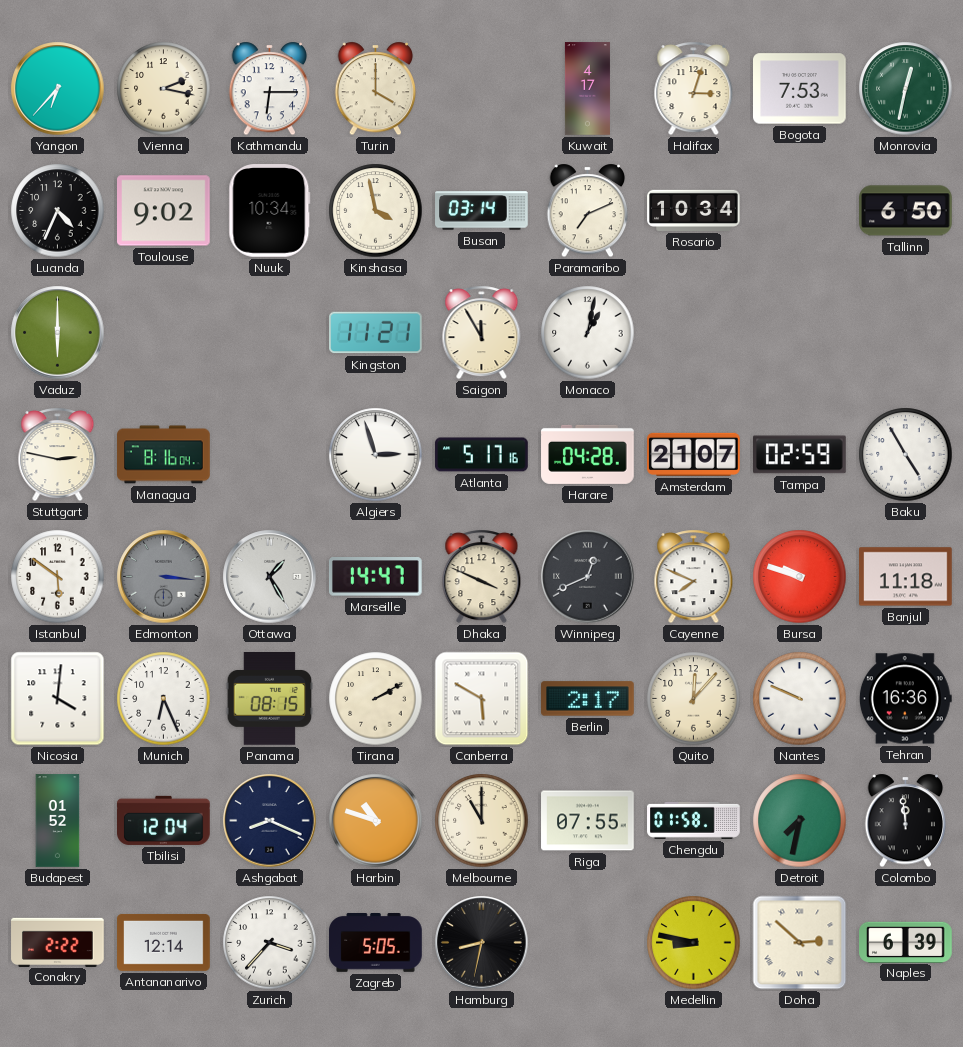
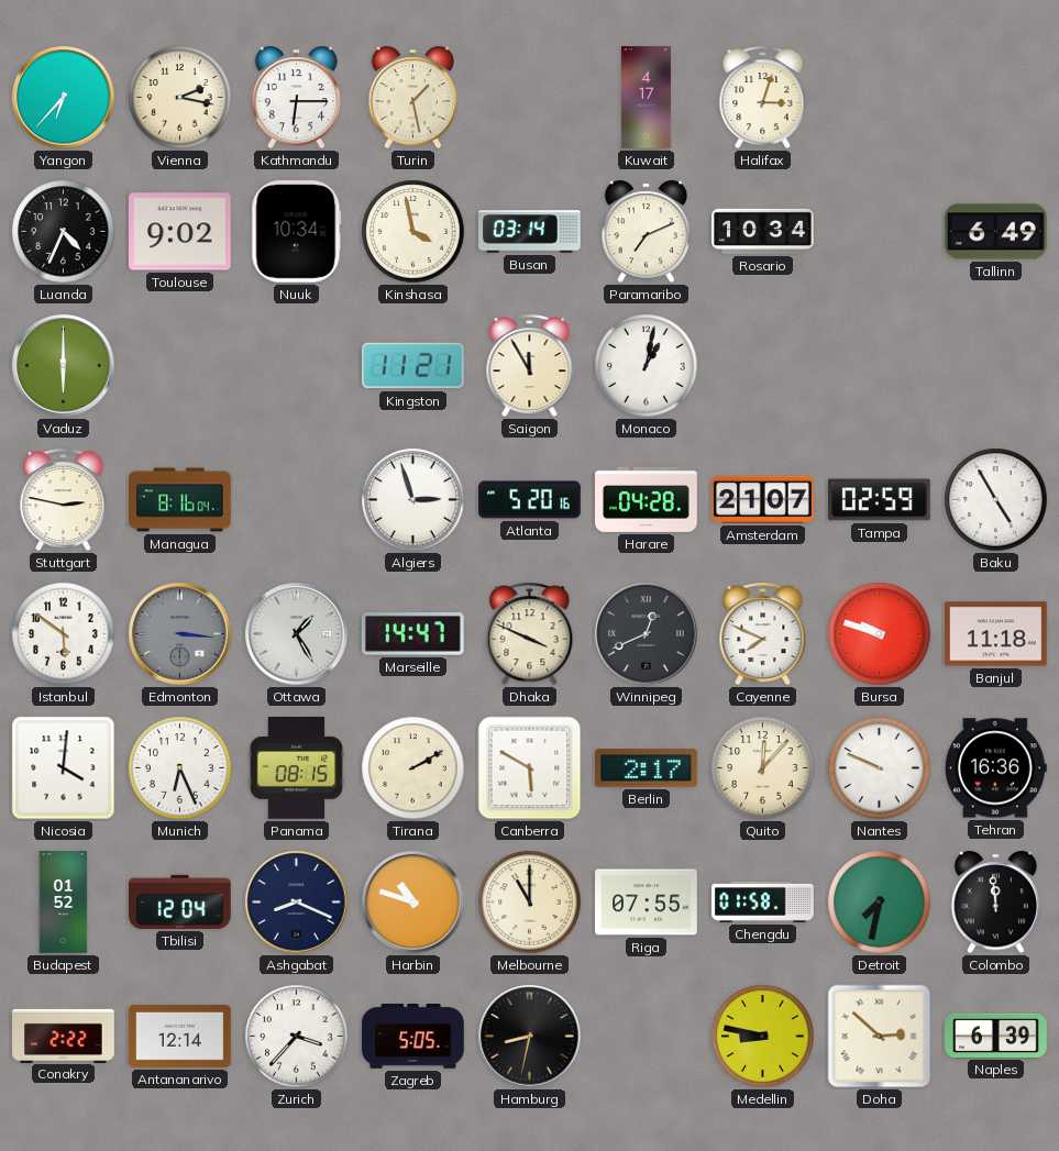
Turin: 4:00 -> 1:28 (413, 98)
Bogota: 7:53 -> none (800, 89)
Monrovia: 12:32 -> none (906, 89)
Tallinn: 6:50 -> 6:49 (996, 232)
Atlanta: 5:17 -> 5:20 (530, 500)
